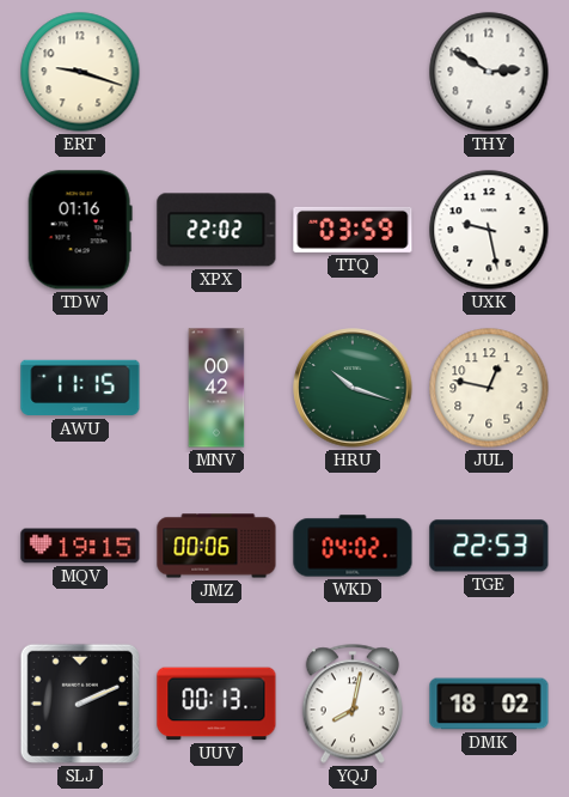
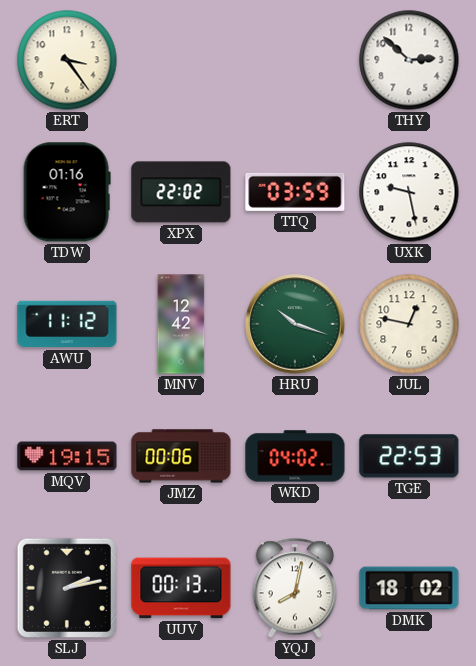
ERT: 9:18 -> 3:24 (67, 60)
THY: 2:50 -> 2:52 (409, 60)
AWU: 11:15 -> 11:12 (67, 324)
MNV: 00:42 -> 12:42 (181, 324)
SLJ: 2:11 -> 2:13 (67, 588)
